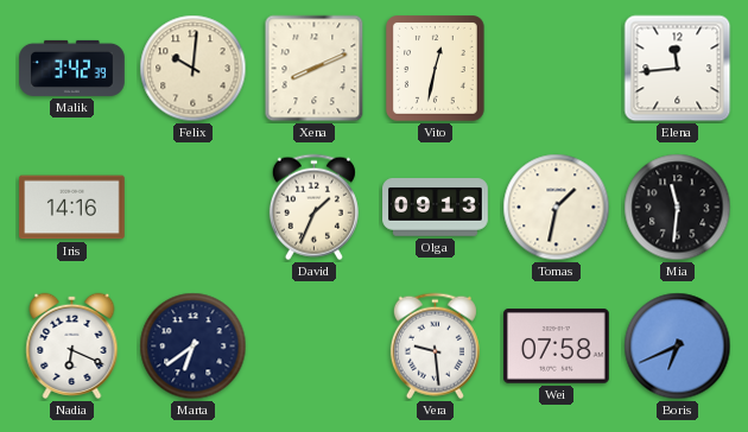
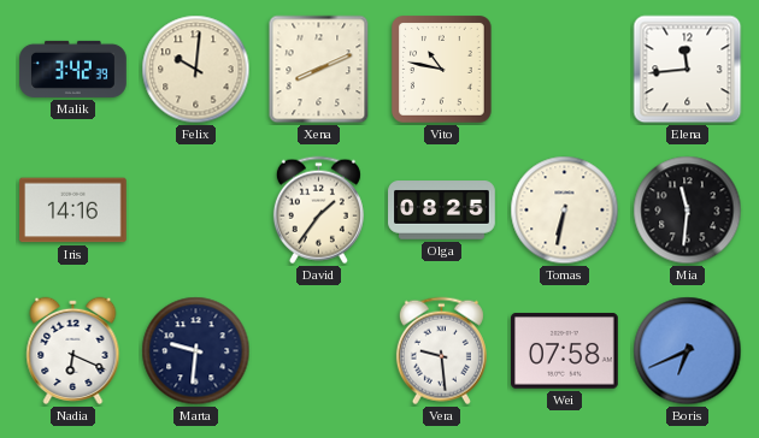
Vito: 12:32 -> 10:47 (442, 70)
David: 1:34 -> 1:36 (318, 211)
Olga: 09:13 -> 08:25 (442, 211)
Tomas: 1:32 -> 6:32 (565, 211)
Marta: 6:39 -> 9:31 (196, 351)
